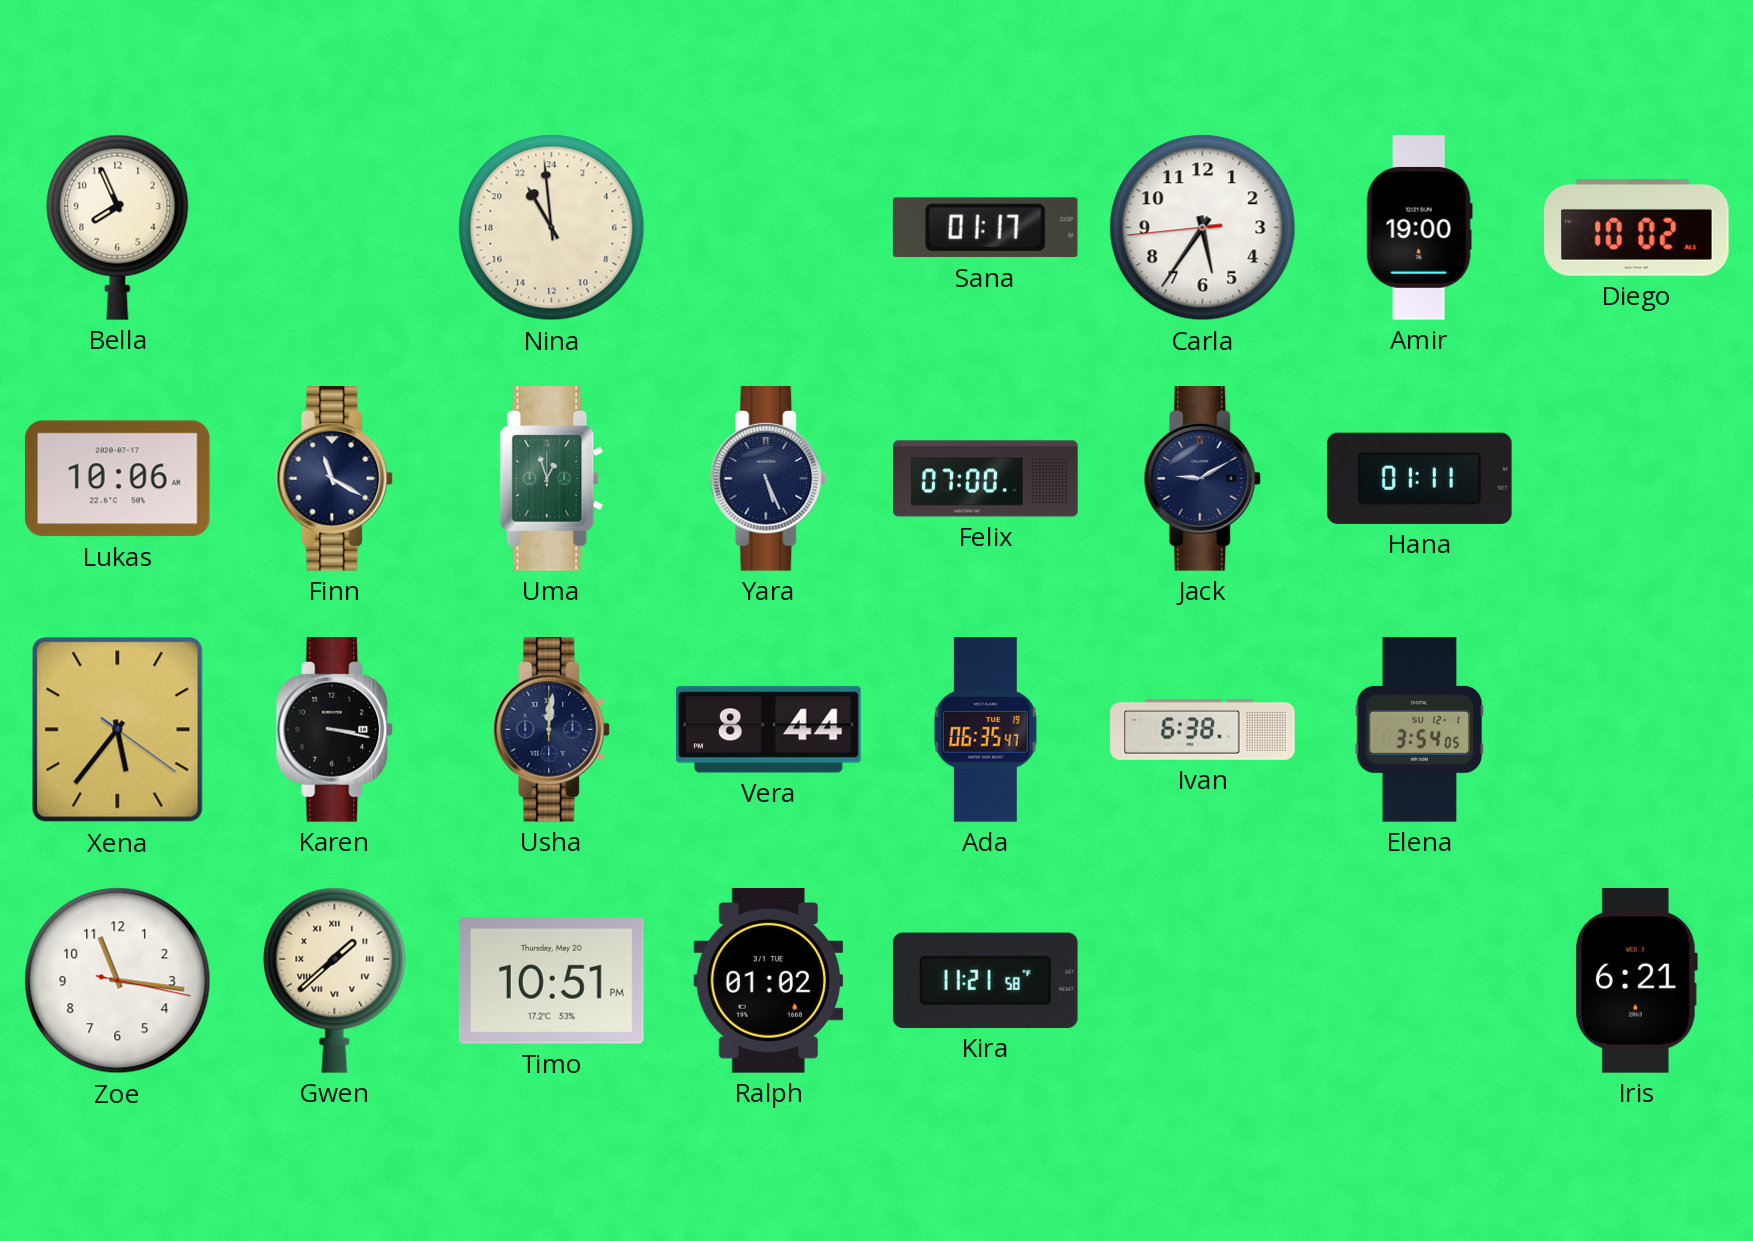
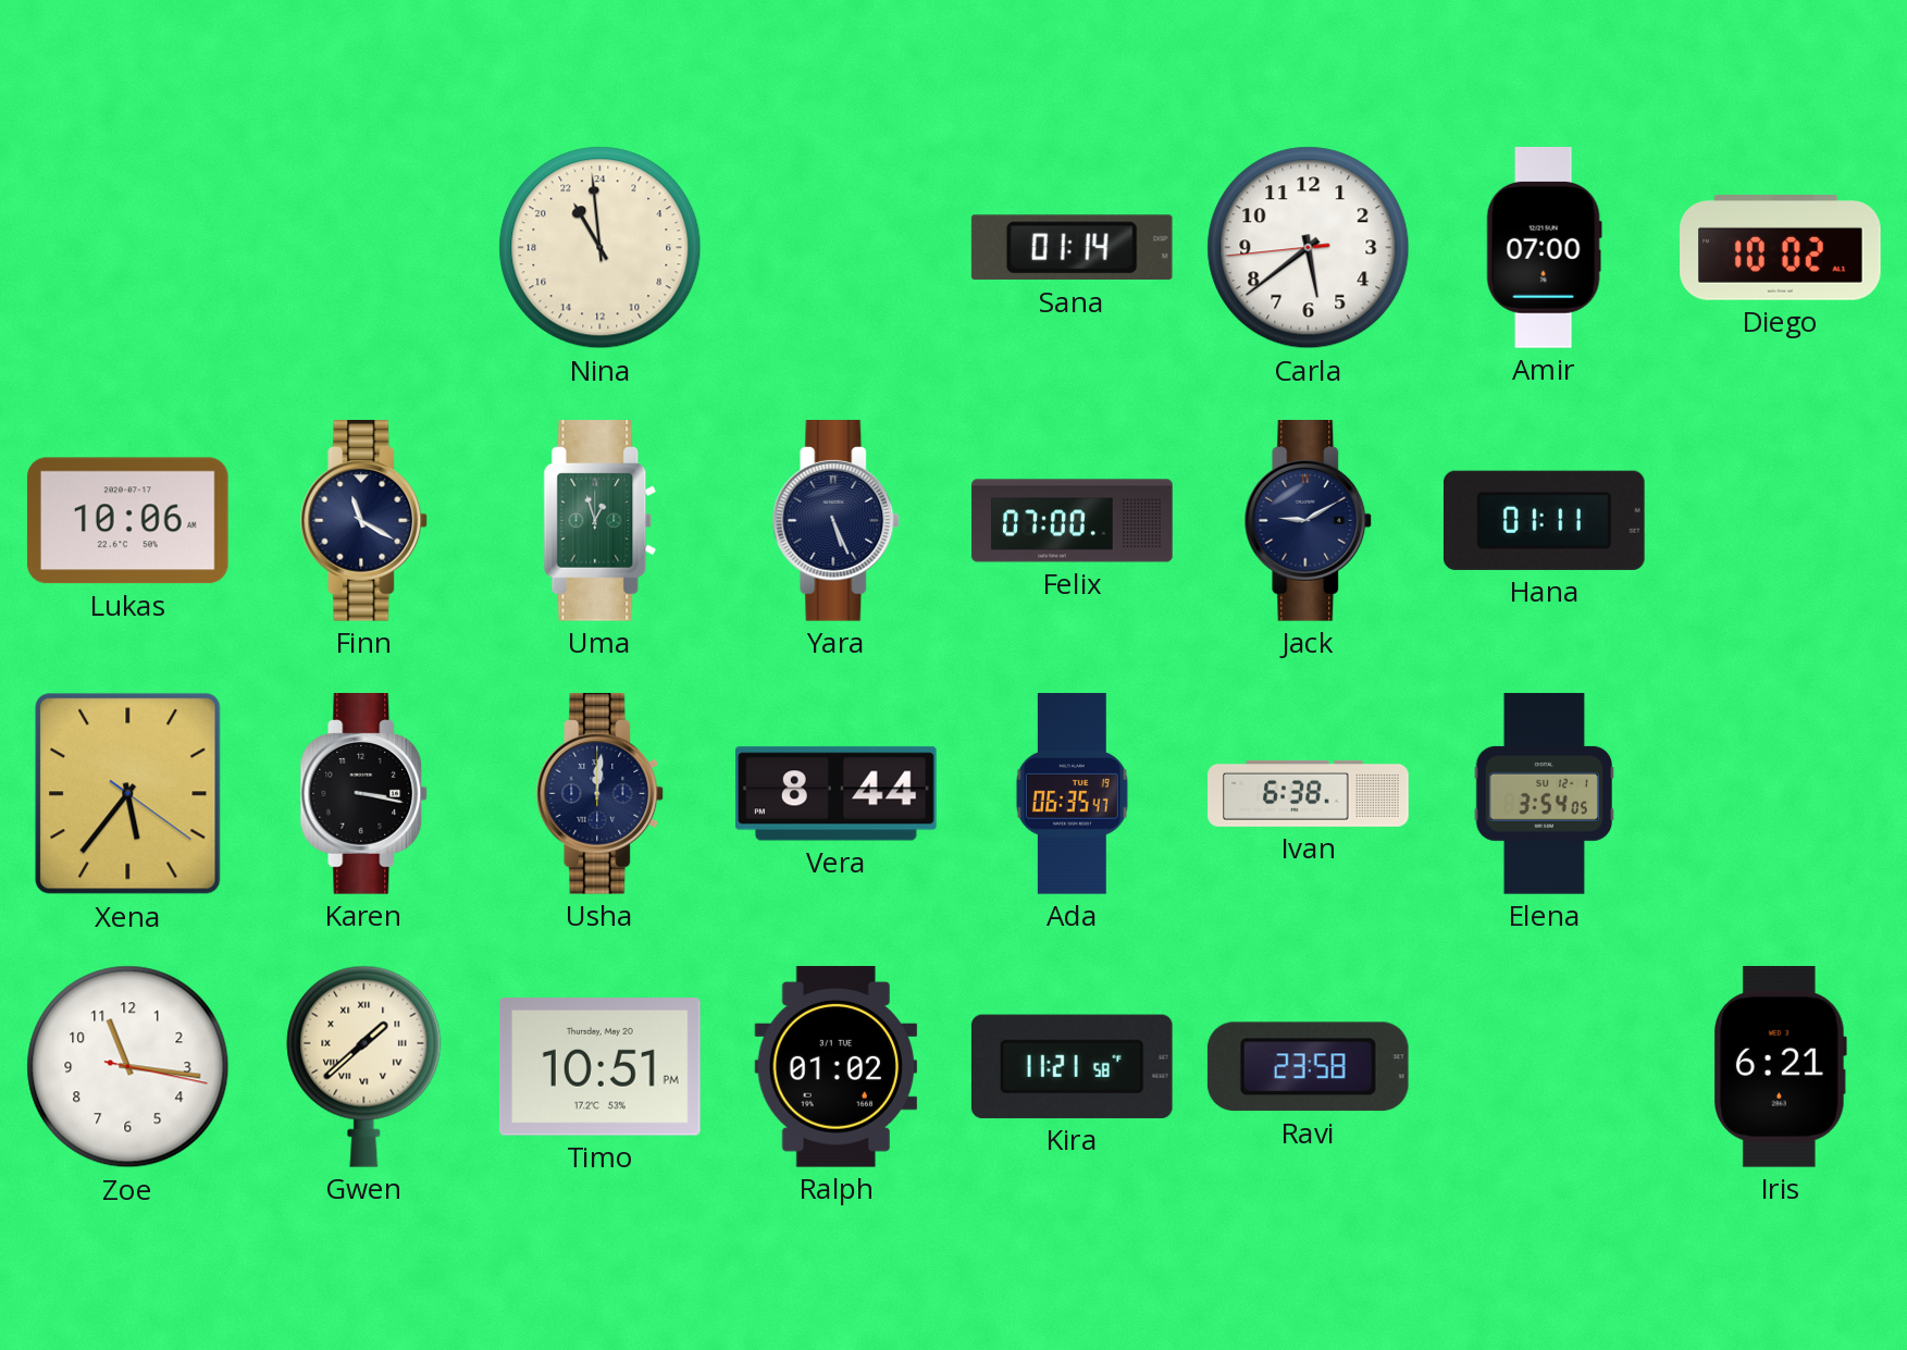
Bella: 7:56 -> none (118, 227)
Sana: 01:17 -> 01:14 (1072, 248)
Carla: 5:35 -> 5:38 (1309, 248)
Amir: 19:00 -> 07:00 (1544, 248)
Ravi: none -> 23:58 (1308, 1067)
